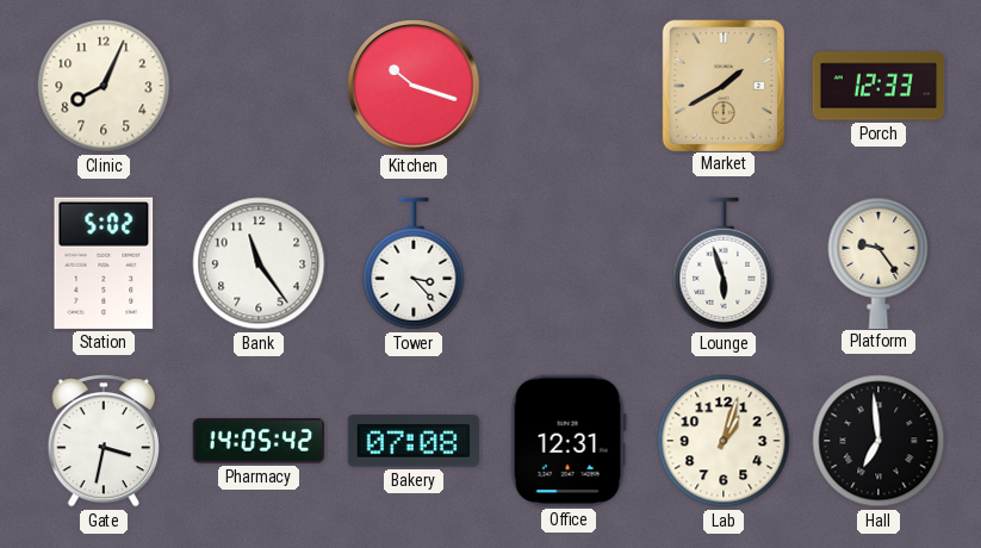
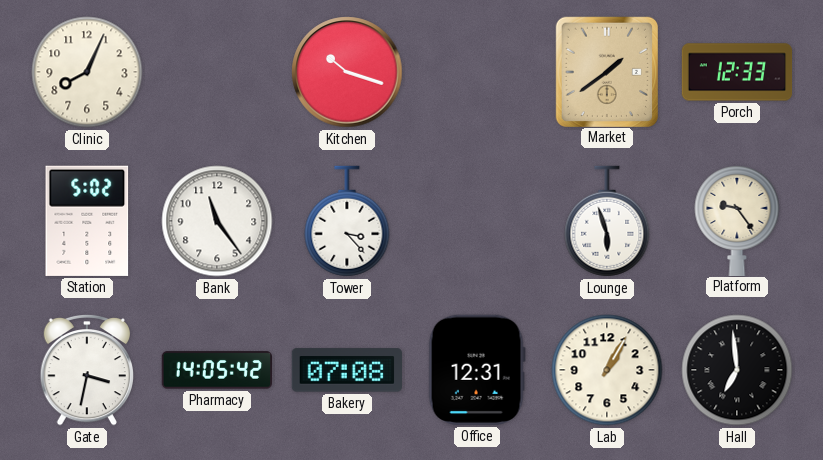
Market: 1:40 -> 1:39 (606, 71)
Lab: 1:03 -> 1:05 (607, 370)
